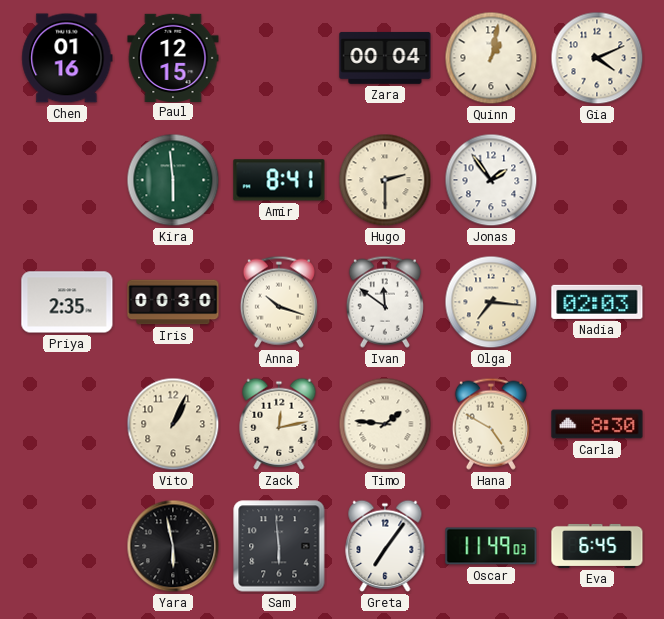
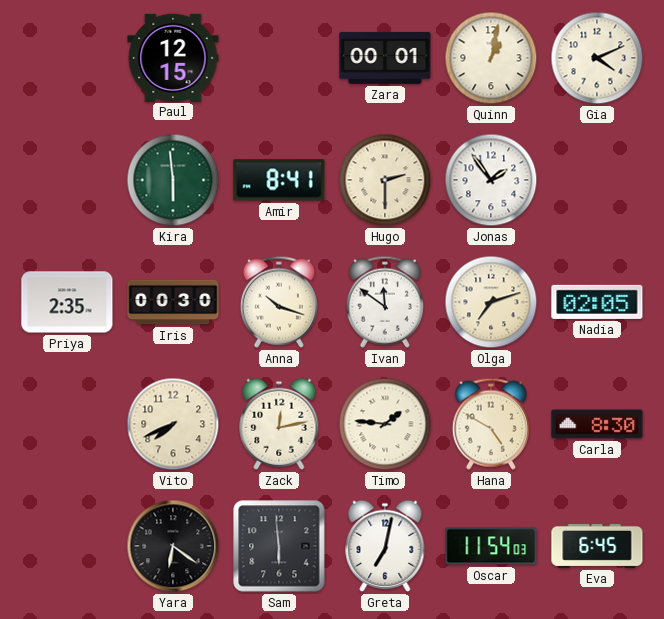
Chen: 01:16 -> none (67, 58)
Zara: 00:04 -> 00:01 (385, 58)
Olga: 7:16 -> 7:12 (491, 302)
Nadia: 02:03 -> 02:05 (597, 302)
Vito: 1:04 -> 7:41 (173, 424)
Yara: 5:58 -> 6:21 (173, 546)
Greta: 7:06 -> 7:02 (385, 546)
Oscar: 11:49 -> 11:54 (491, 546)
